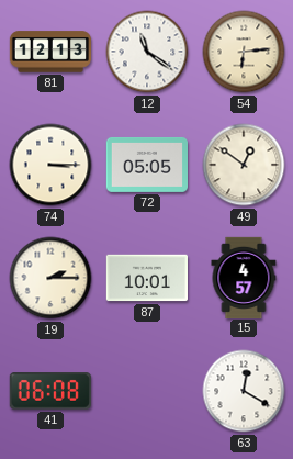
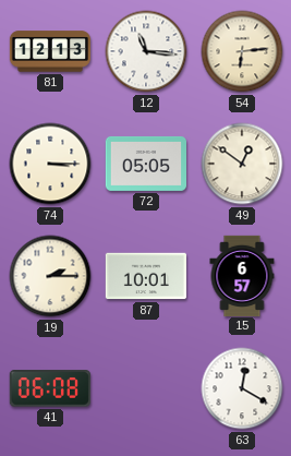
12: 11:21 -> 11:16 (146, 51)
15: 4:57 -> 6:57 (242, 275)
